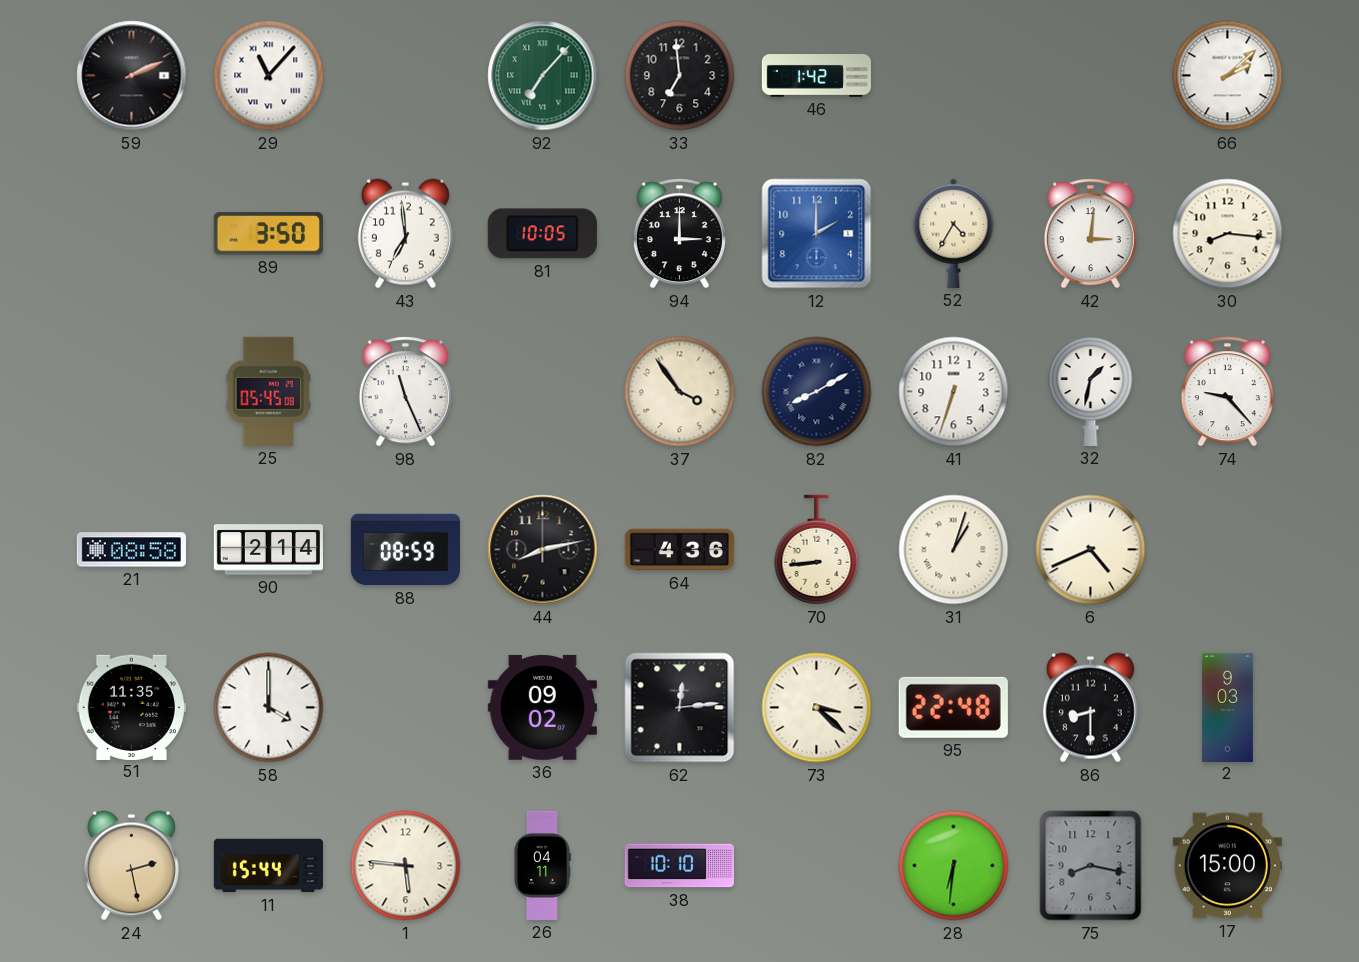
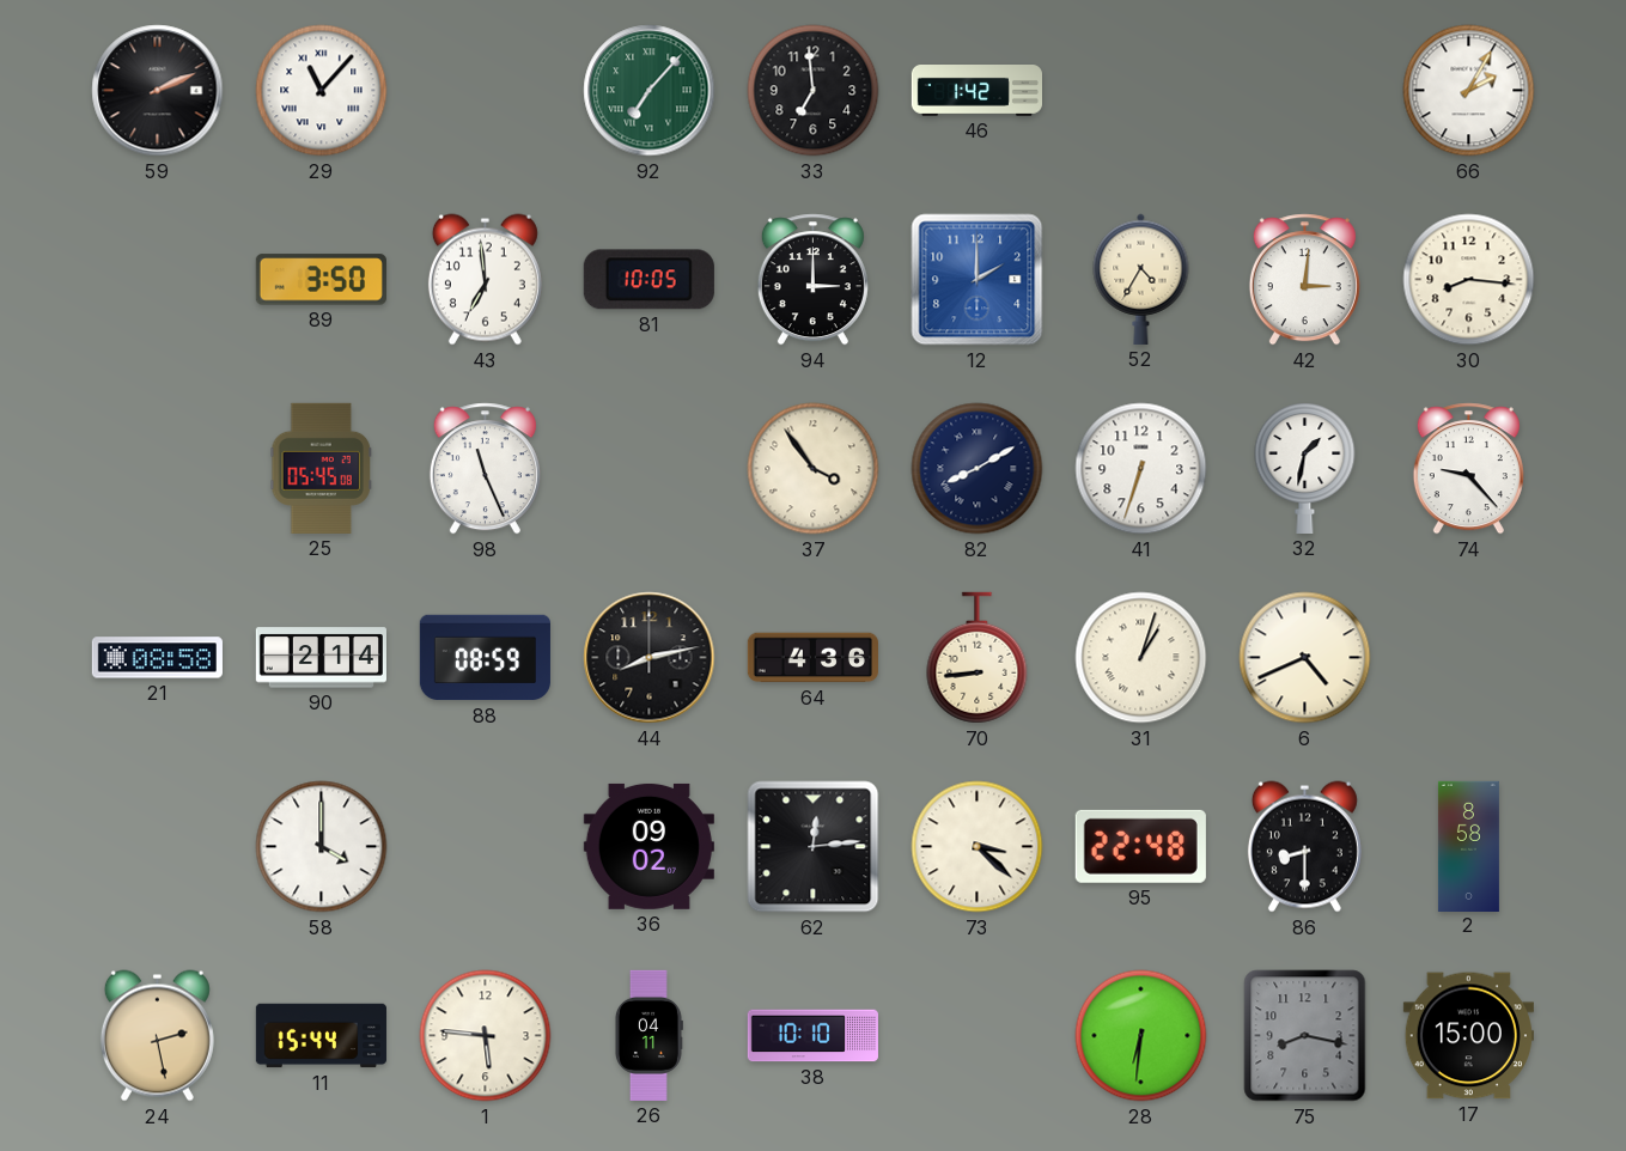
66: 2:08 -> 2:05 (1469, 91)
51: 11:35 -> none (131, 707)
2: 9:03 -> 8:58 (1468, 846)
